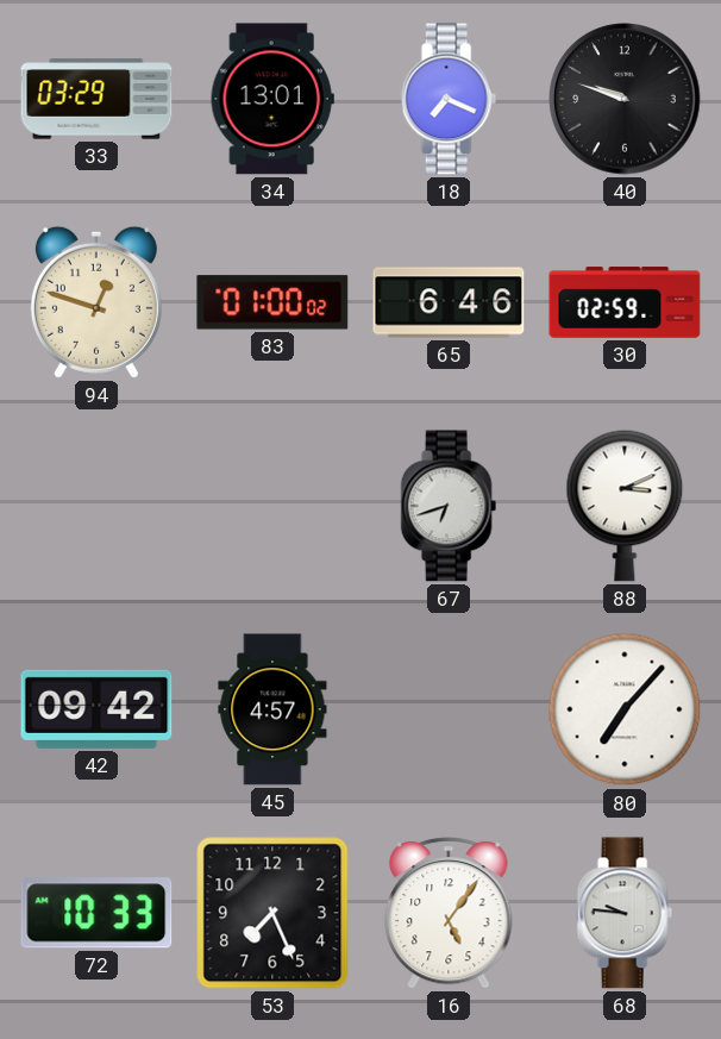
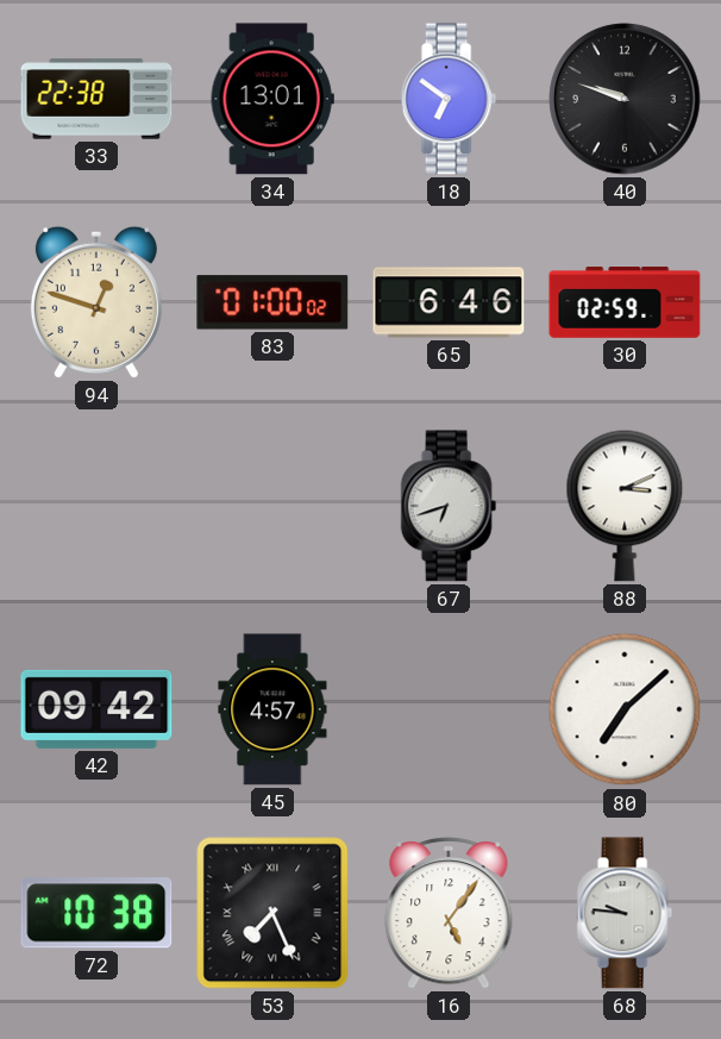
33: 03:29 -> 22:38 (96, 99)
18: 7:19 -> 6:51 (449, 99)
80: 7:07 -> 7:08 (625, 709)
72: 10:33 -> 10:38 (96, 913)
53 numerals: Arabic -> Roman (272, 913)
